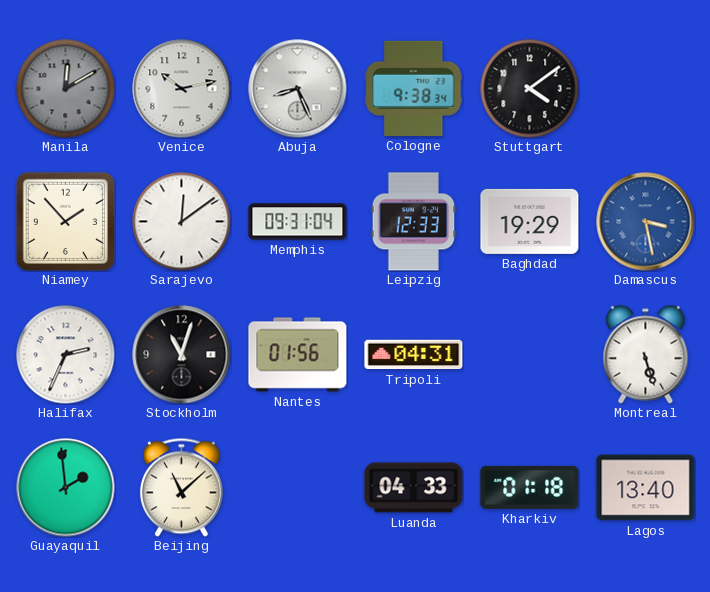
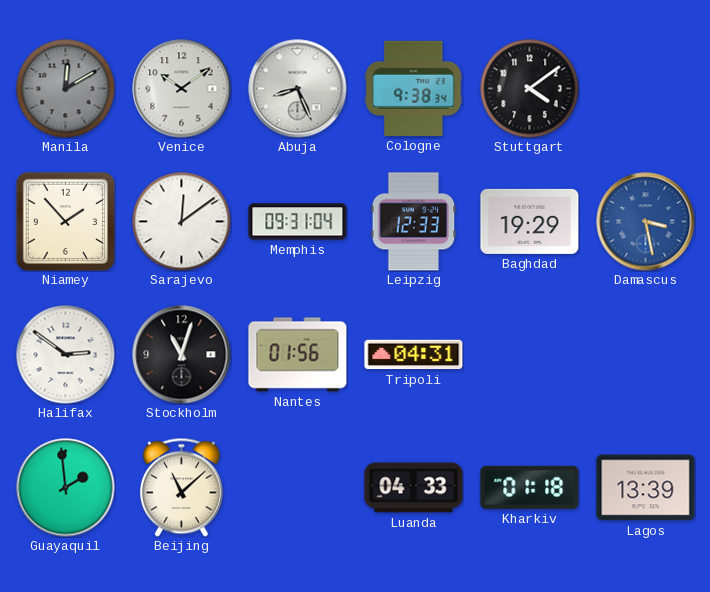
Venice: 10:13 -> 10:09 (182, 89)
Halifax: 2:34 -> 2:51 (66, 355)
Montreal: 5:27 -> none (646, 355)
Lagos: 13:40 -> 13:39 (646, 488)
